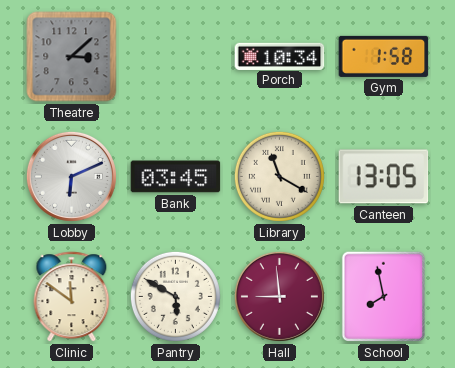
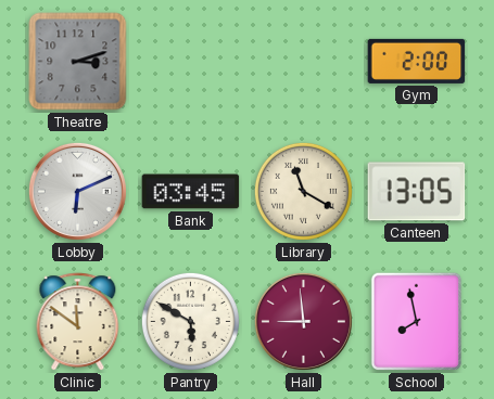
Theatre: 3:08 -> 3:12 (78, 62)
Porch: 10:34 -> none (280, 56)
Gym: 1:58 -> 2:00 (417, 61)
